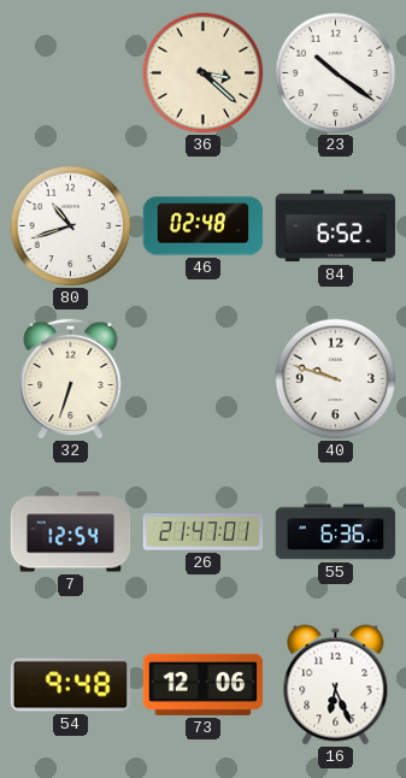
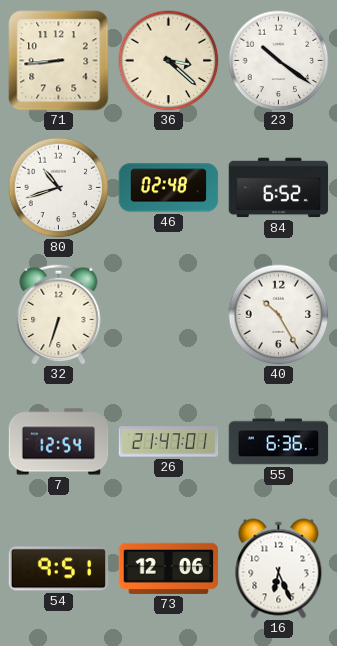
71: none -> 8:44 (59, 61)
40: 9:48 -> 10:25 (279, 315)
54: 9:48 -> 9:51 (59, 569)
